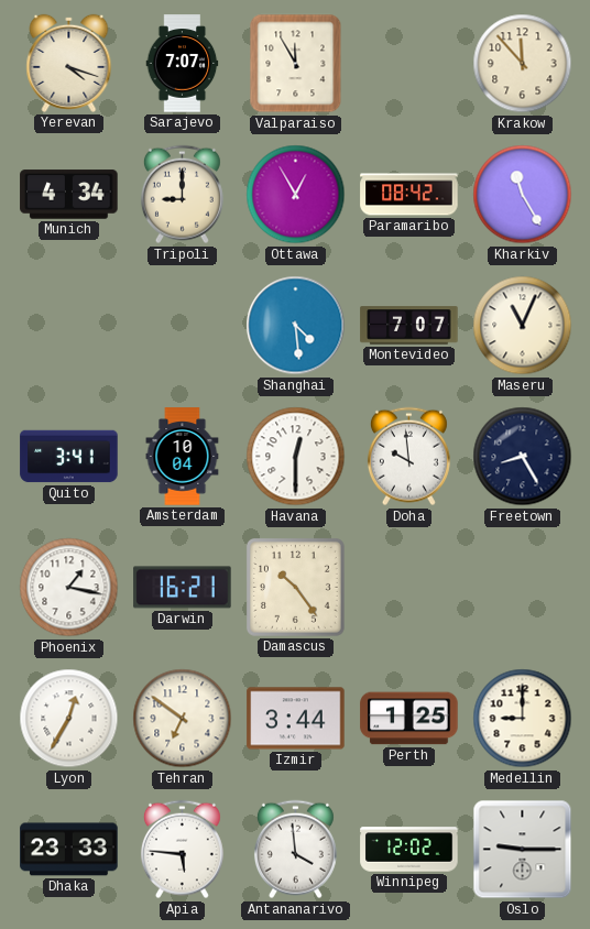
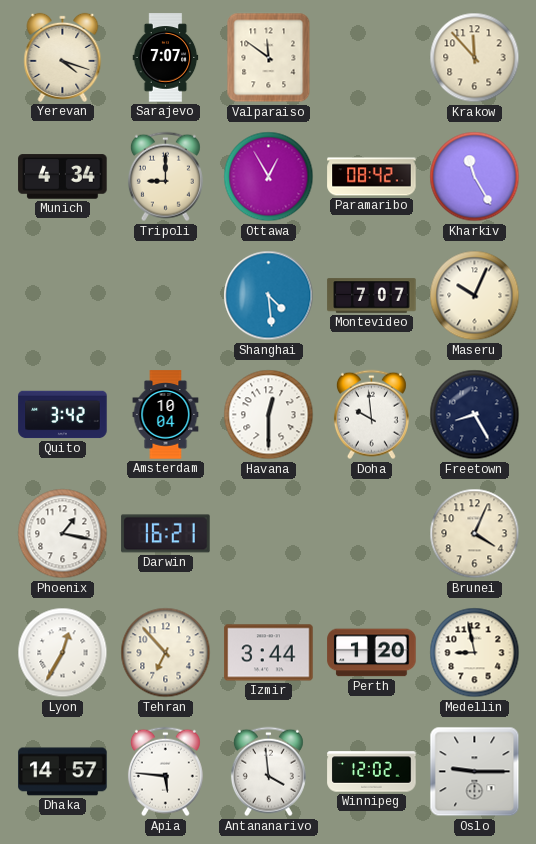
Valparaiso: 11:55 -> 11:51 (269, 58)
Maseru: 11:04 -> 10:04 (475, 296)
Quito: 3:41 -> 3:42 (63, 415)
Damascus: 10:24 -> none (295, 587)
Brunei: none -> 4:04 (475, 534)
Tehran: 6:51 -> 6:53 (166, 653)
Perth: 1:25 -> 1:20 (372, 653)
Medellin: 9:00 -> 8:58 (475, 653)
Dhaka: 23:33 -> 14:57 (63, 772)
